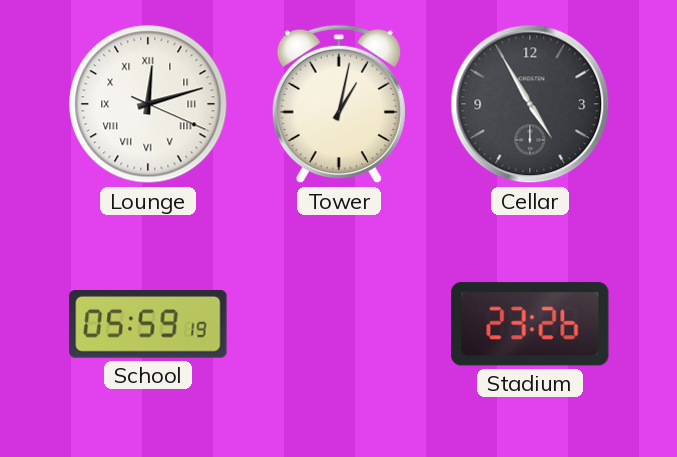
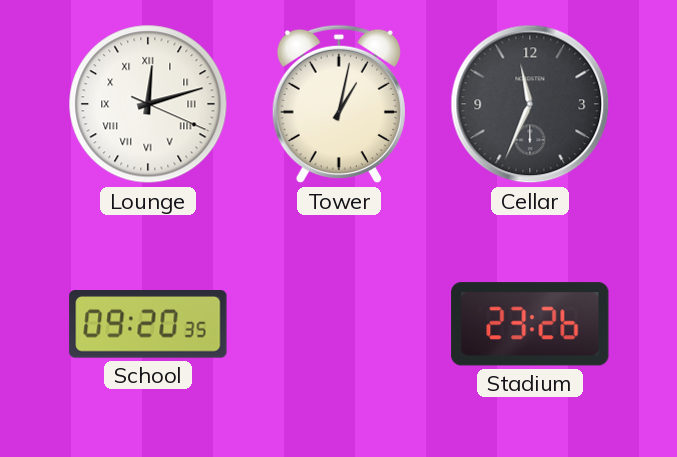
Cellar: 4:55 -> 11:34 (530, 104)
School: 05:59 -> 09:20 (148, 325)
